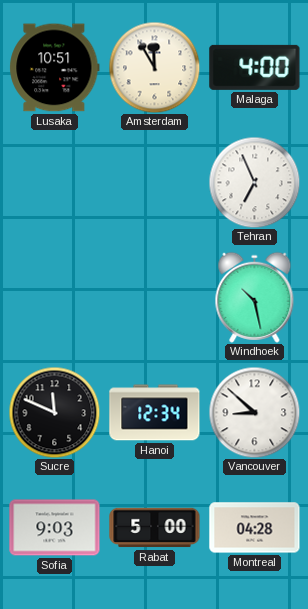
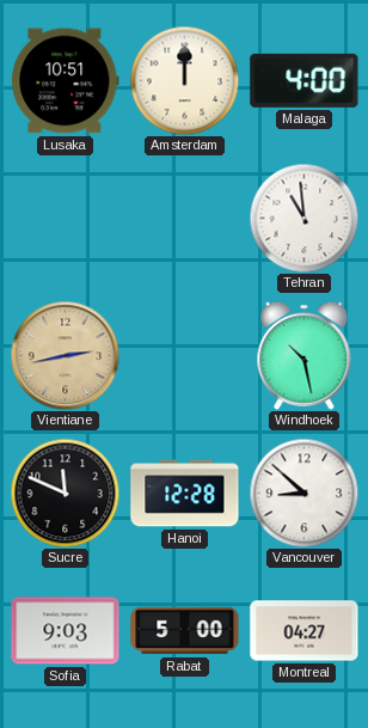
Amsterdam: 11:55 -> 12:00 (184, 80)
Tehran: 6:56 -> 10:59 (303, 218)
Vientiane: none -> 2:43 (65, 355)
Hanoi: 12:34 -> 12:28 (185, 494)
Montreal: 04:28 -> 04:27 (305, 631)
